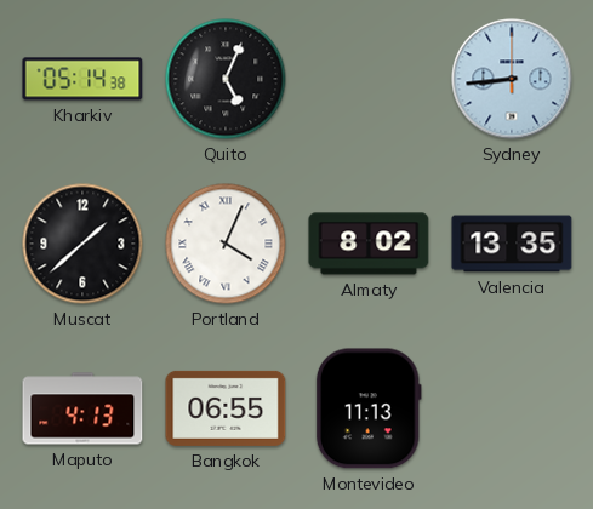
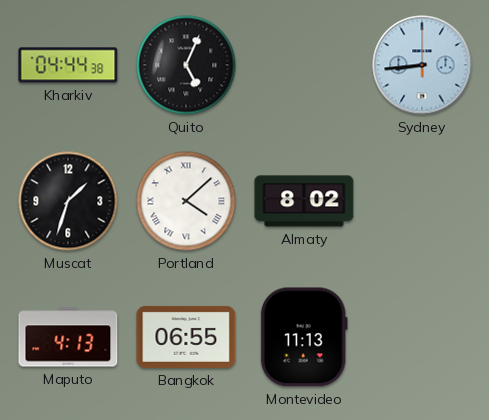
Kharkiv: 05:14 -> 04:44 (68, 65)
Muscat: 1:38 -> 1:33 (68, 201)
Portland: 4:04 -> 4:08 (186, 201)
Valencia: 13:35 -> none (512, 244)
